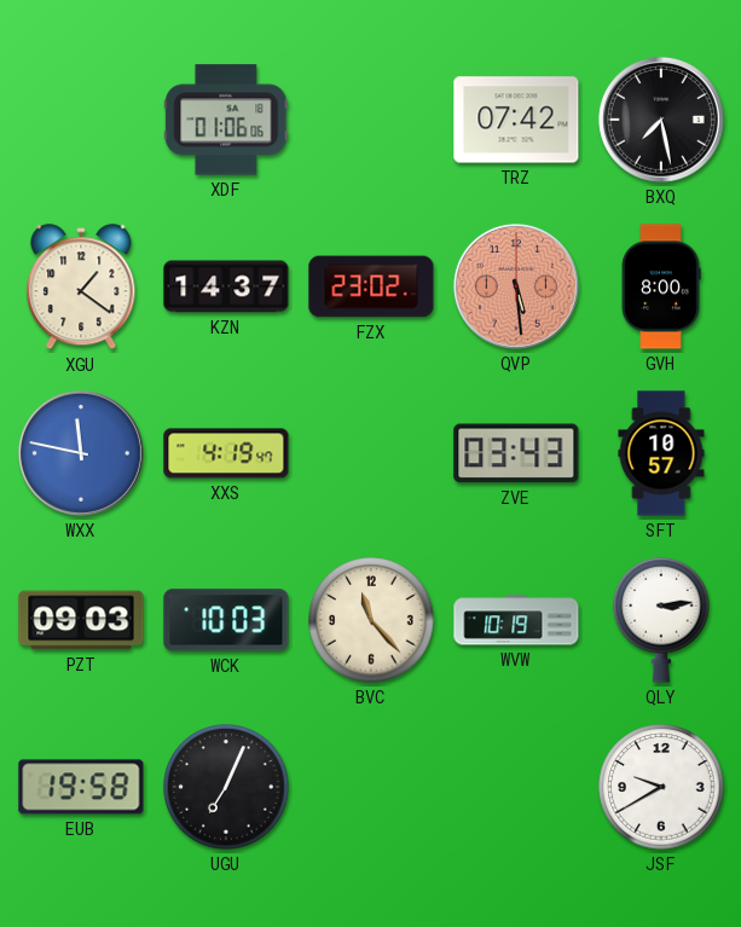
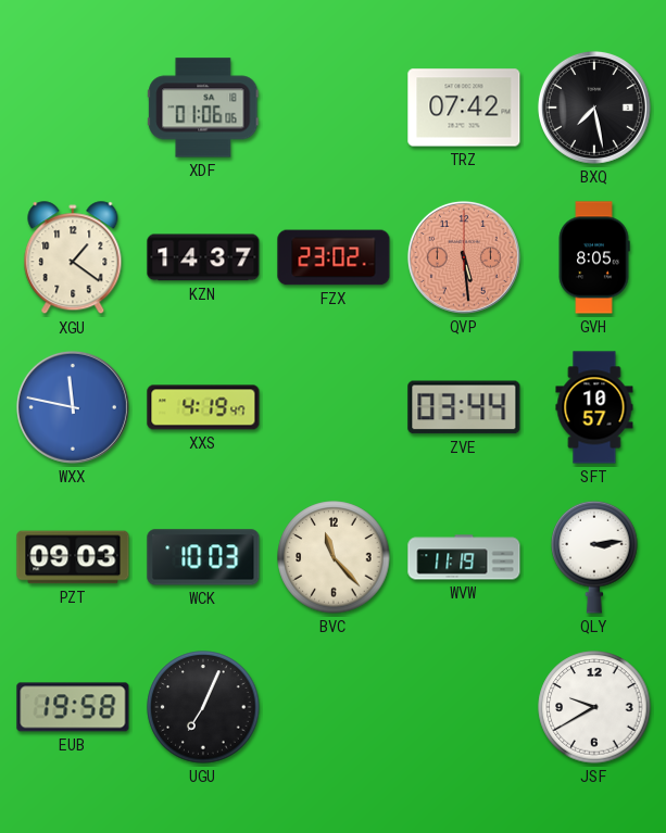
GVH: 8:00 -> 8:05 (594, 257)
ZVE: 03:43 -> 03:44 (464, 407)
WVW: 10:19 -> 11:19 (464, 557)
